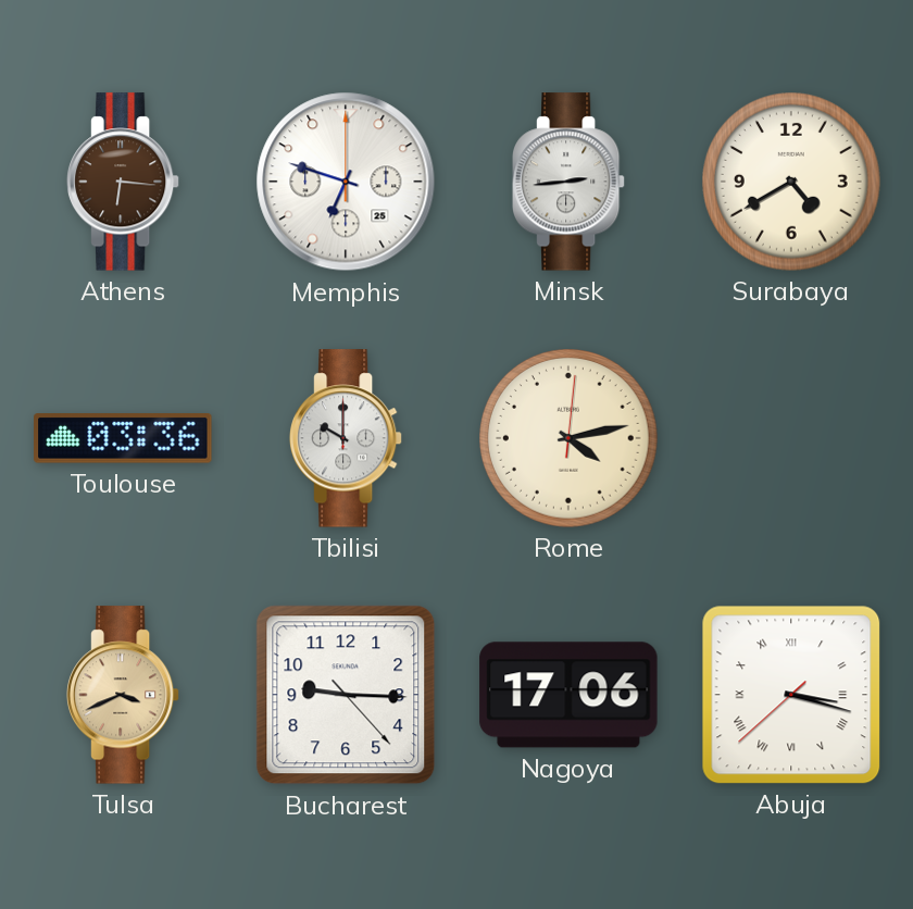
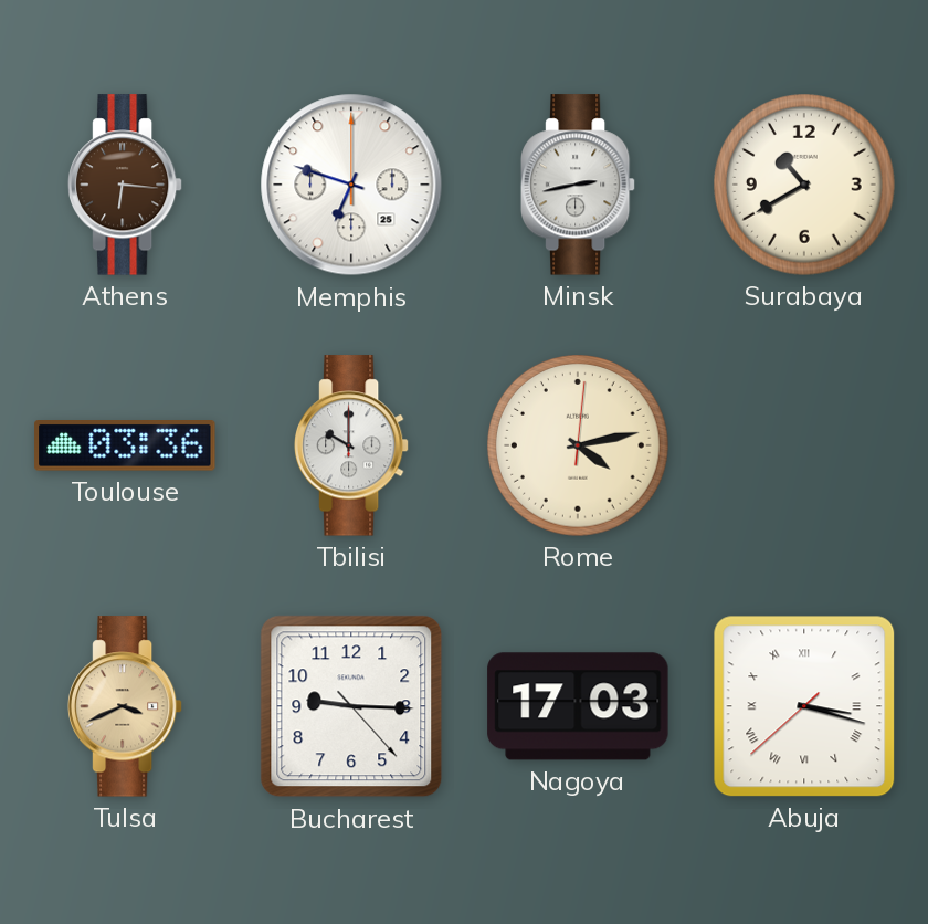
Minsk: 2:44 -> 2:43 (578, 185)
Surabaya: 4:40 -> 10:40 (805, 186)
Nagoya: 17:06 -> 17:03 (578, 706)
